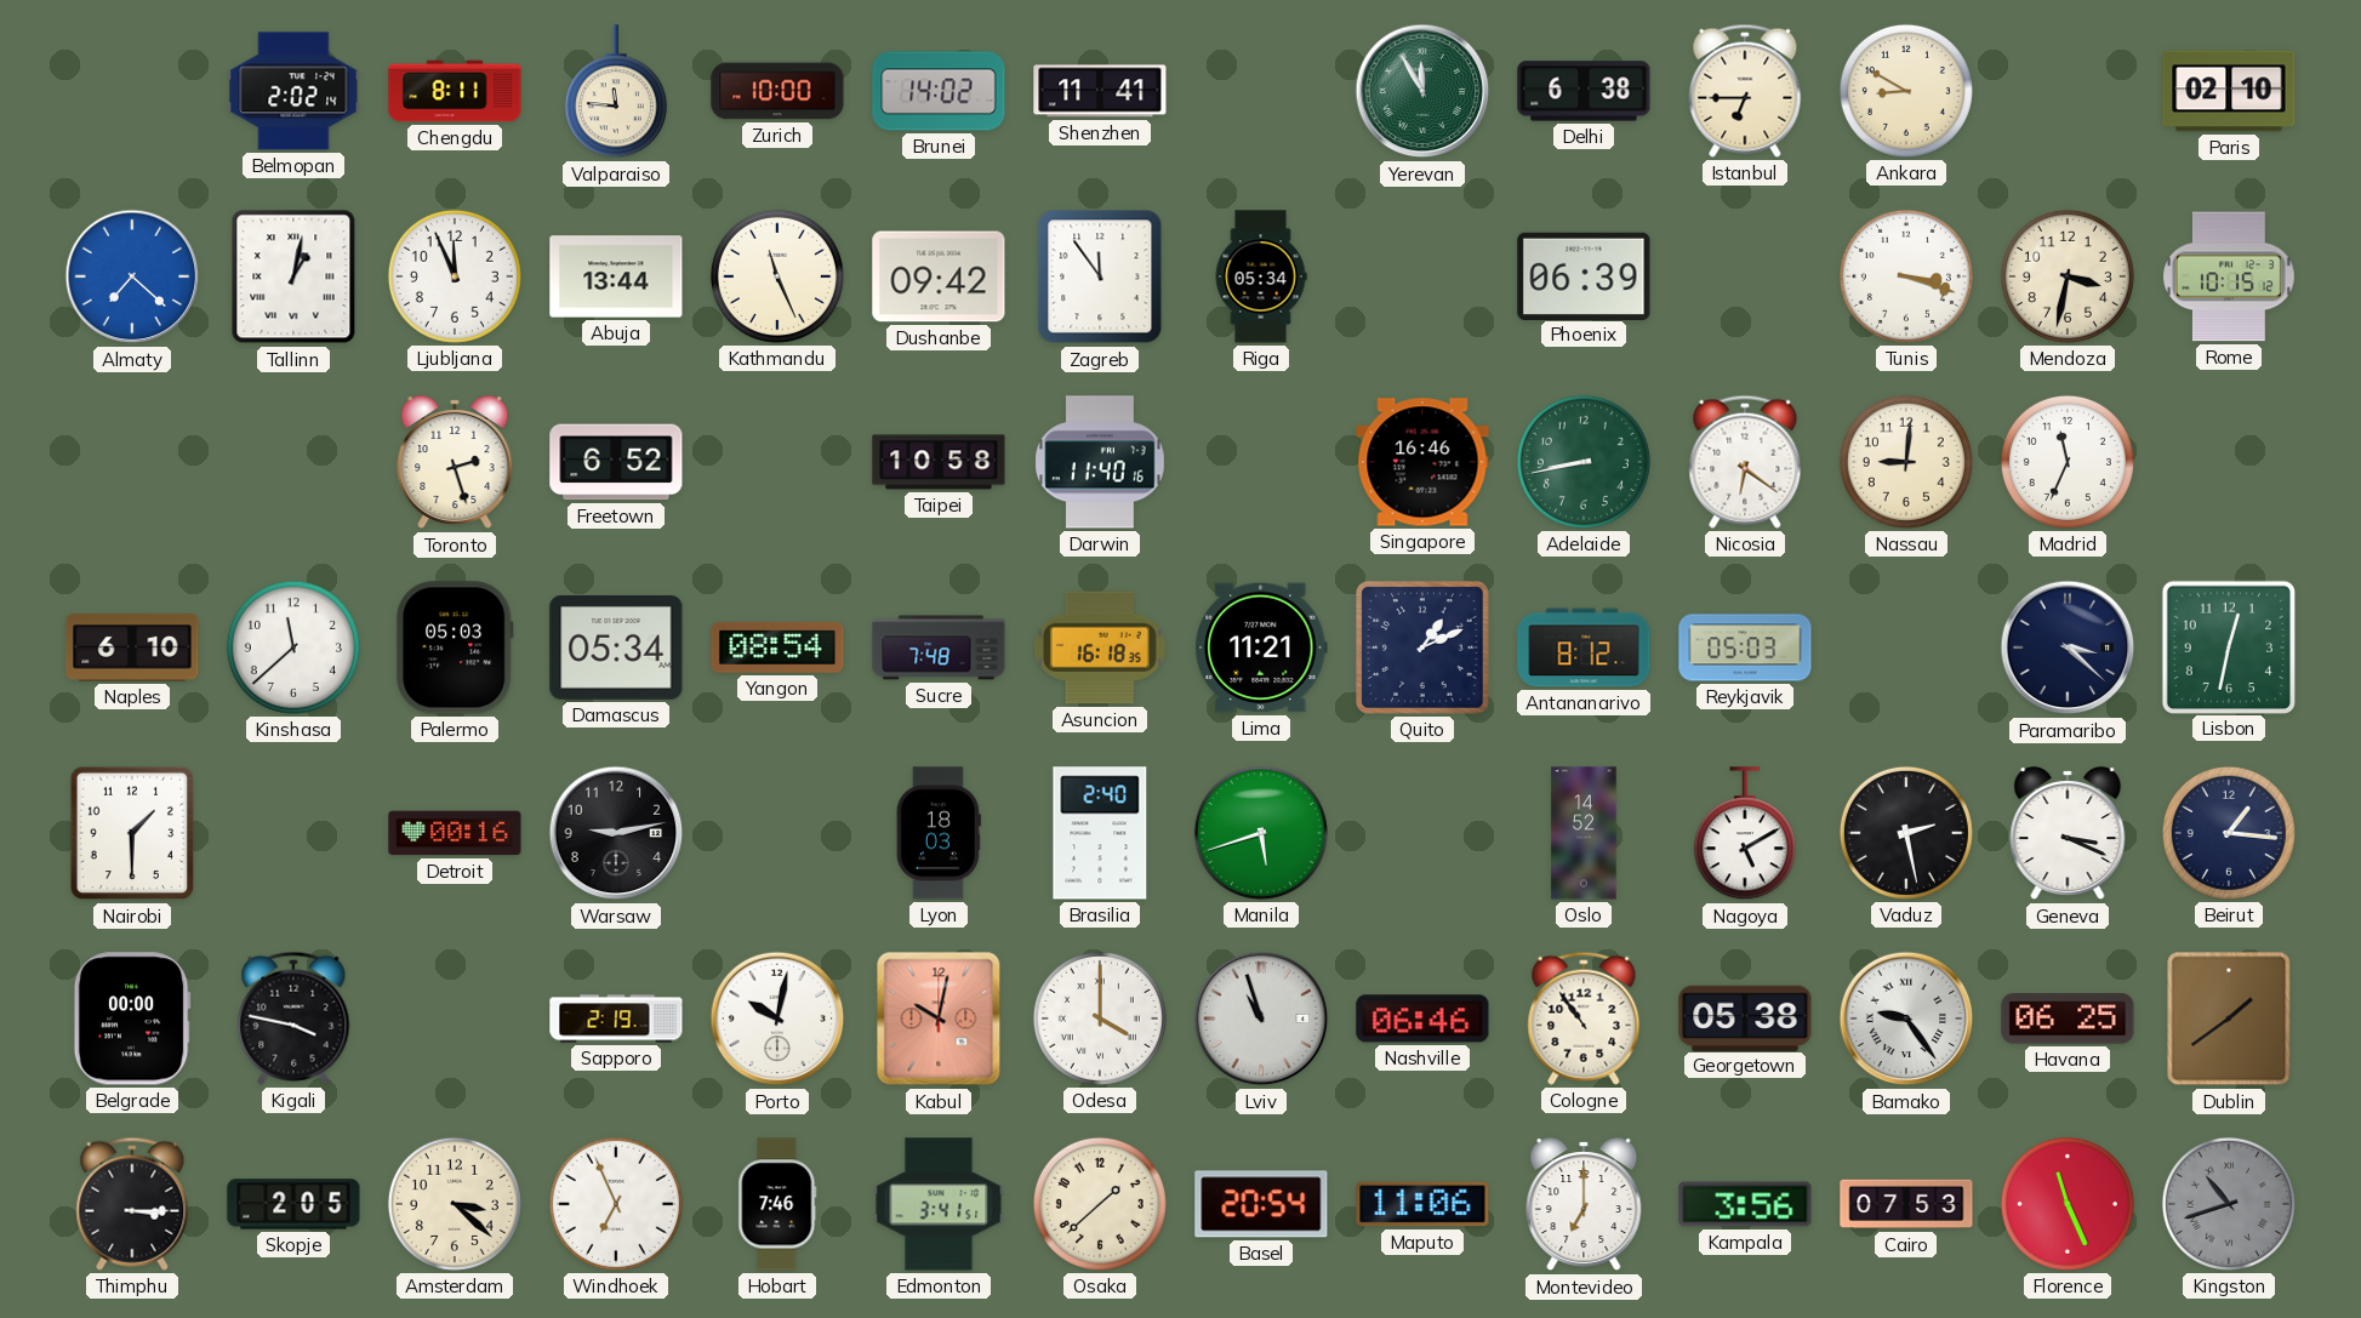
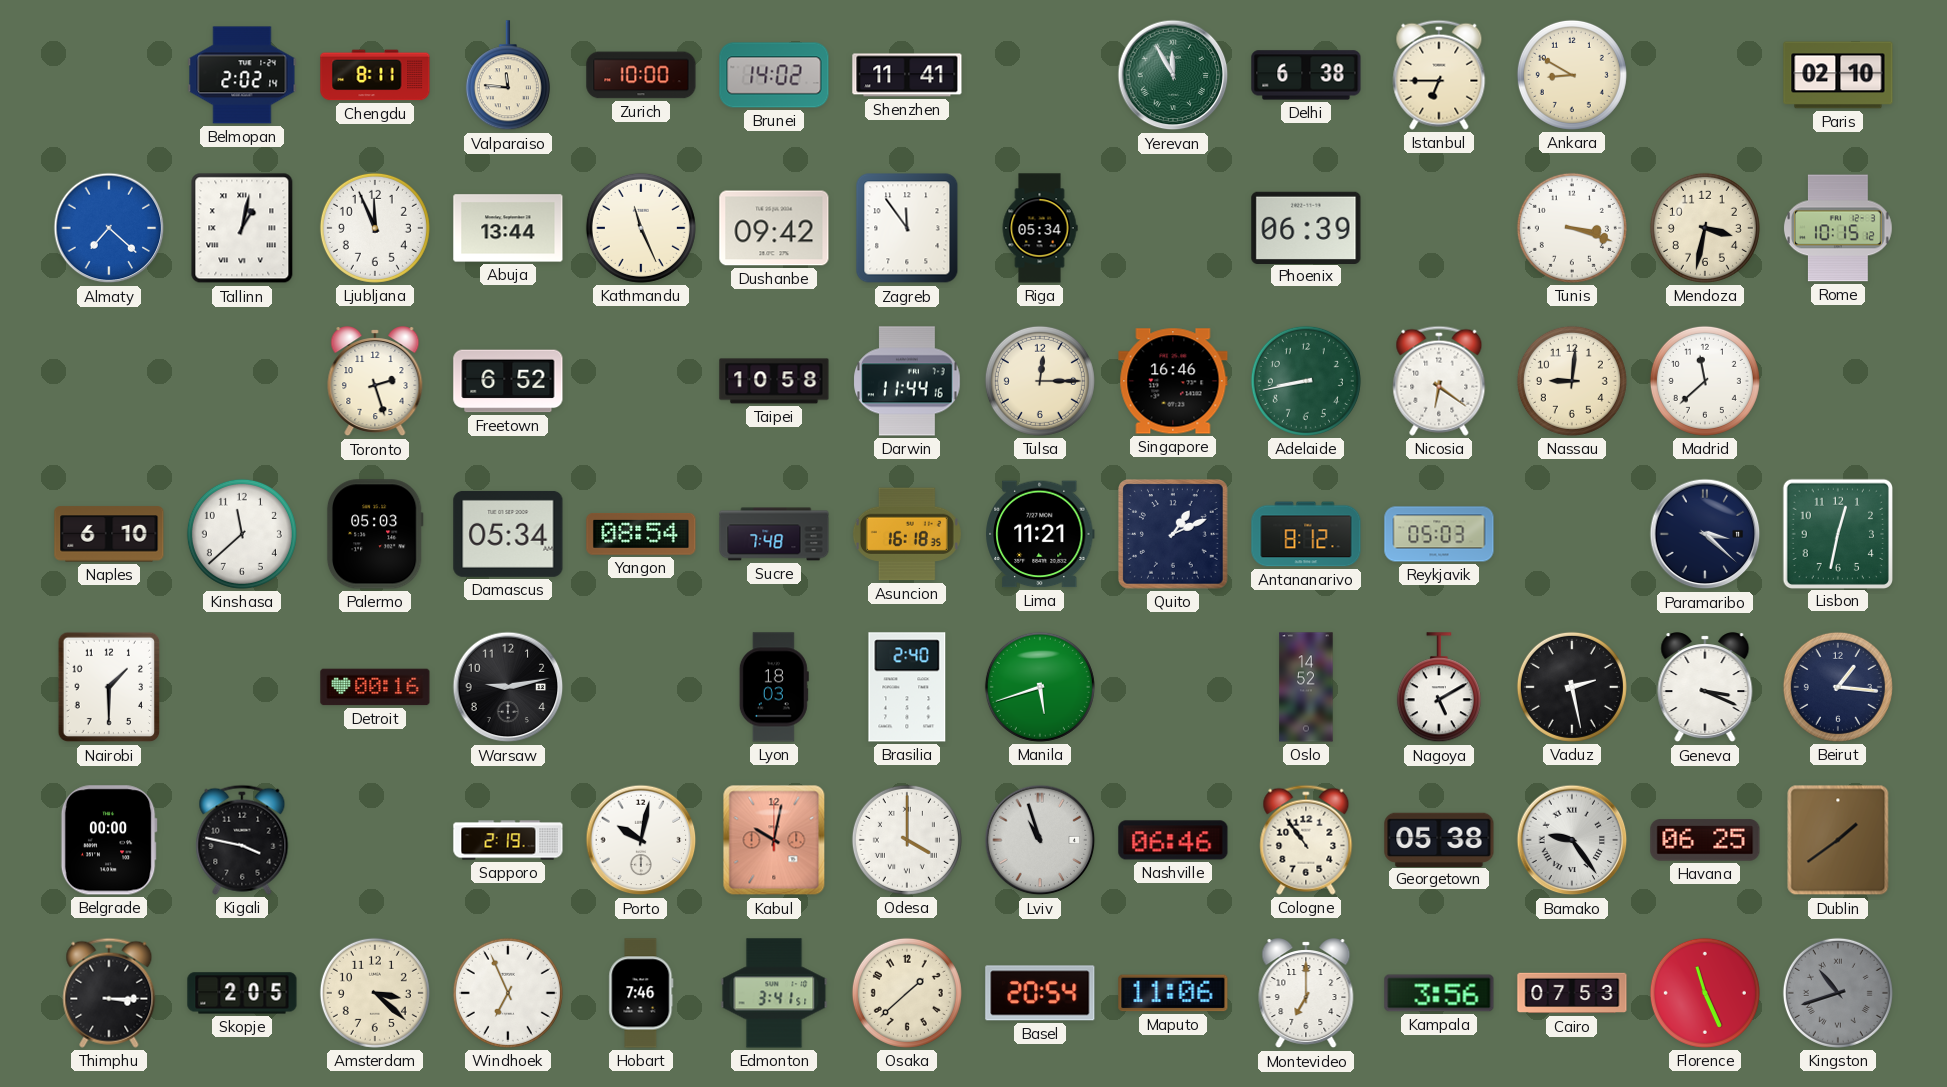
Darwin: 11:40 -> 11:44 (907, 381)
Tulsa: none -> 12:15 (1040, 381)
Madrid: 11:34 -> 11:38 (1705, 381)
